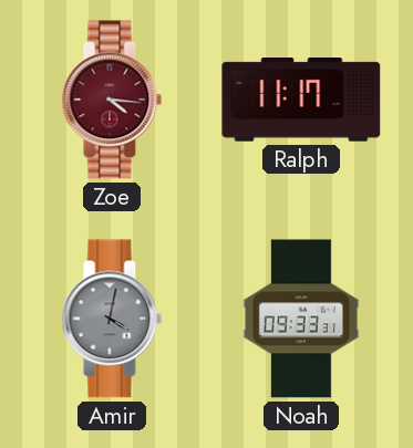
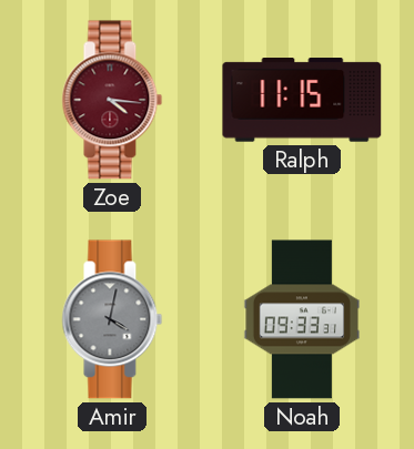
Ralph: 11:17 -> 11:15 (302, 101)
